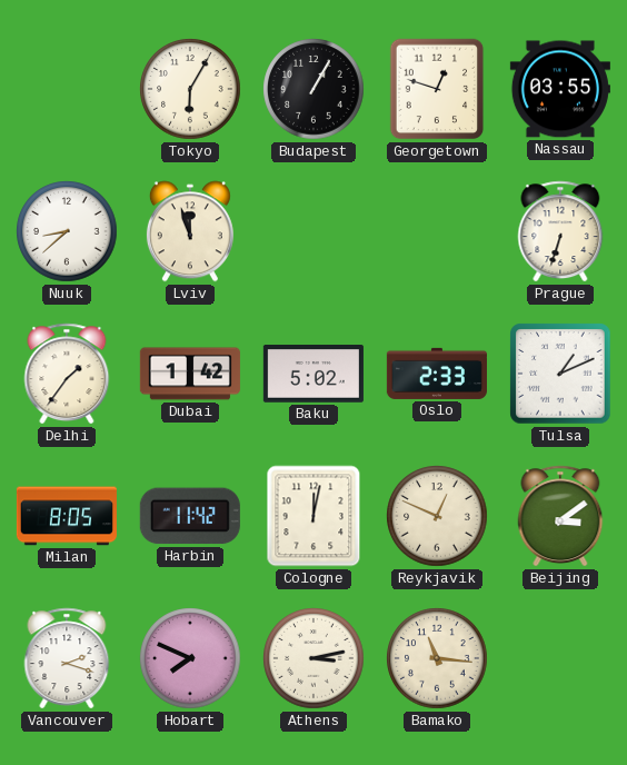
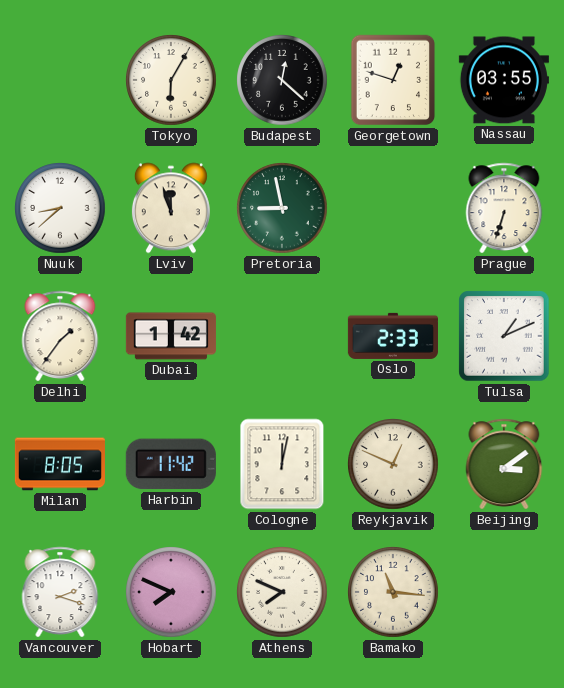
Budapest: 1:05 -> 12:22 (282, 80)
Pretoria: none -> 8:58 (282, 208)
Baku: 5:02 -> none (313, 375)
Athens: 3:13 -> 7:49 (282, 592)
